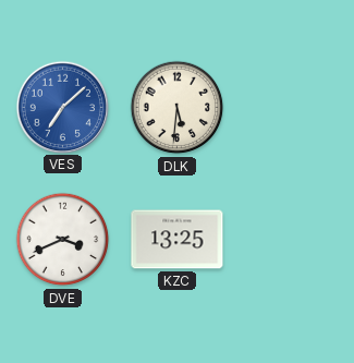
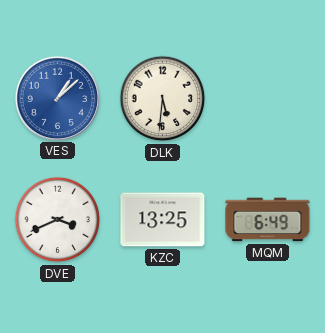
VES: 7:08 -> 1:08 (57, 98)
MQM: none -> 6:49 (268, 220)
